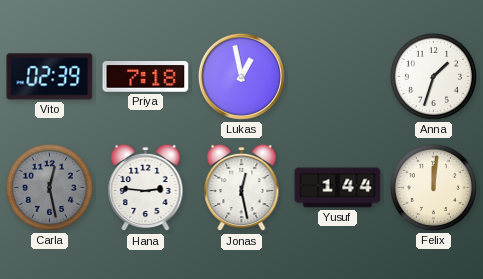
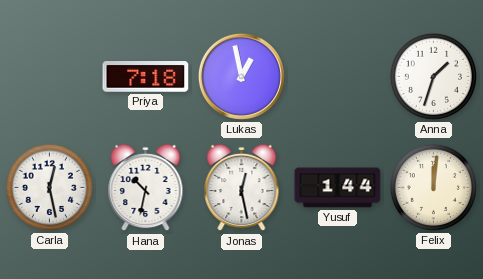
Vito: 02:39 -> none (50, 77)
Carla dial: grey -> white (49, 187)
Hana: 2:46 -> 10:32 (146, 188)
